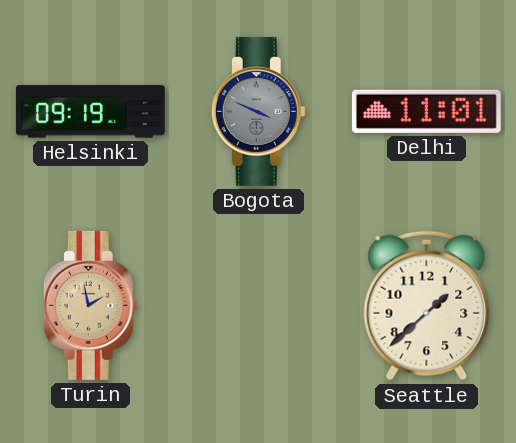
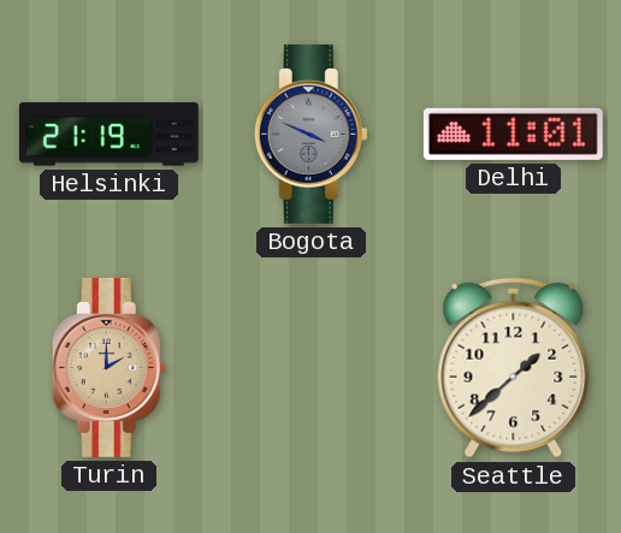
Helsinki: 09:19 -> 21:19 (108, 135)
Turin: 1:58 -> 2:00 (108, 367)
